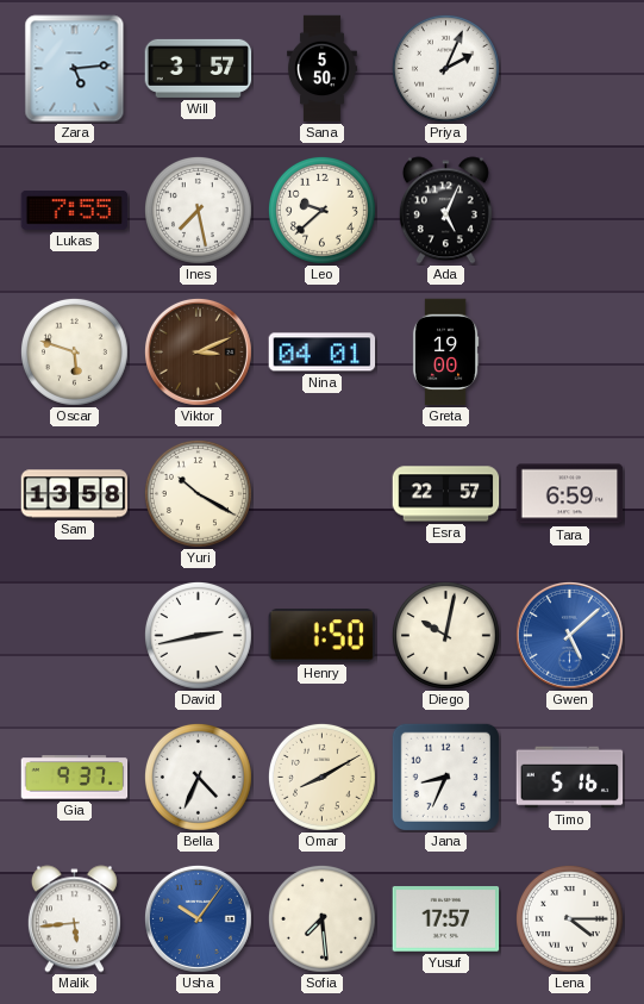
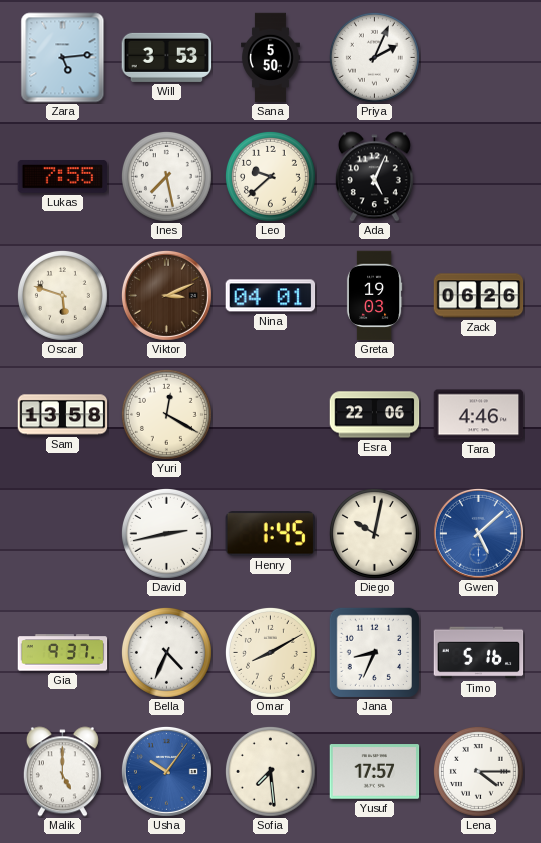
Will: 3:57 -> 3:53 (167, 57)
Greta: 19:00 -> 19:03 (374, 296)
Zack: none -> 06:26 (479, 296)
Yuri: 10:20 -> 12:20 (166, 414)
Esra: 22:57 -> 22:06 (375, 415)
Tara: 6:59 -> 4:46 (479, 415)
Henry: 1:50 -> 1:45 (270, 534)
Malik: 5:44 -> 5:00 (62, 772)
